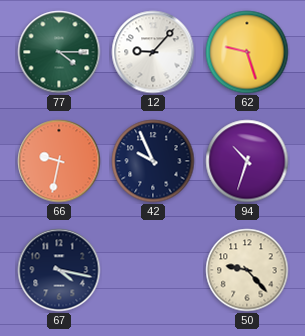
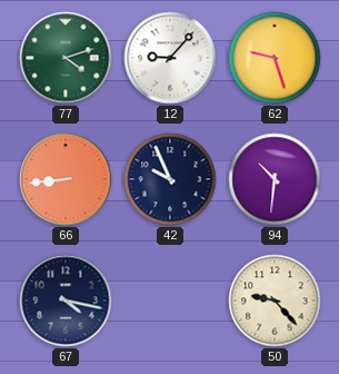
77: 4:15 -> 4:12 (66, 58)
66: 9:32 -> 8:44 (66, 179)
94: 10:33 -> 10:31 (275, 179)
